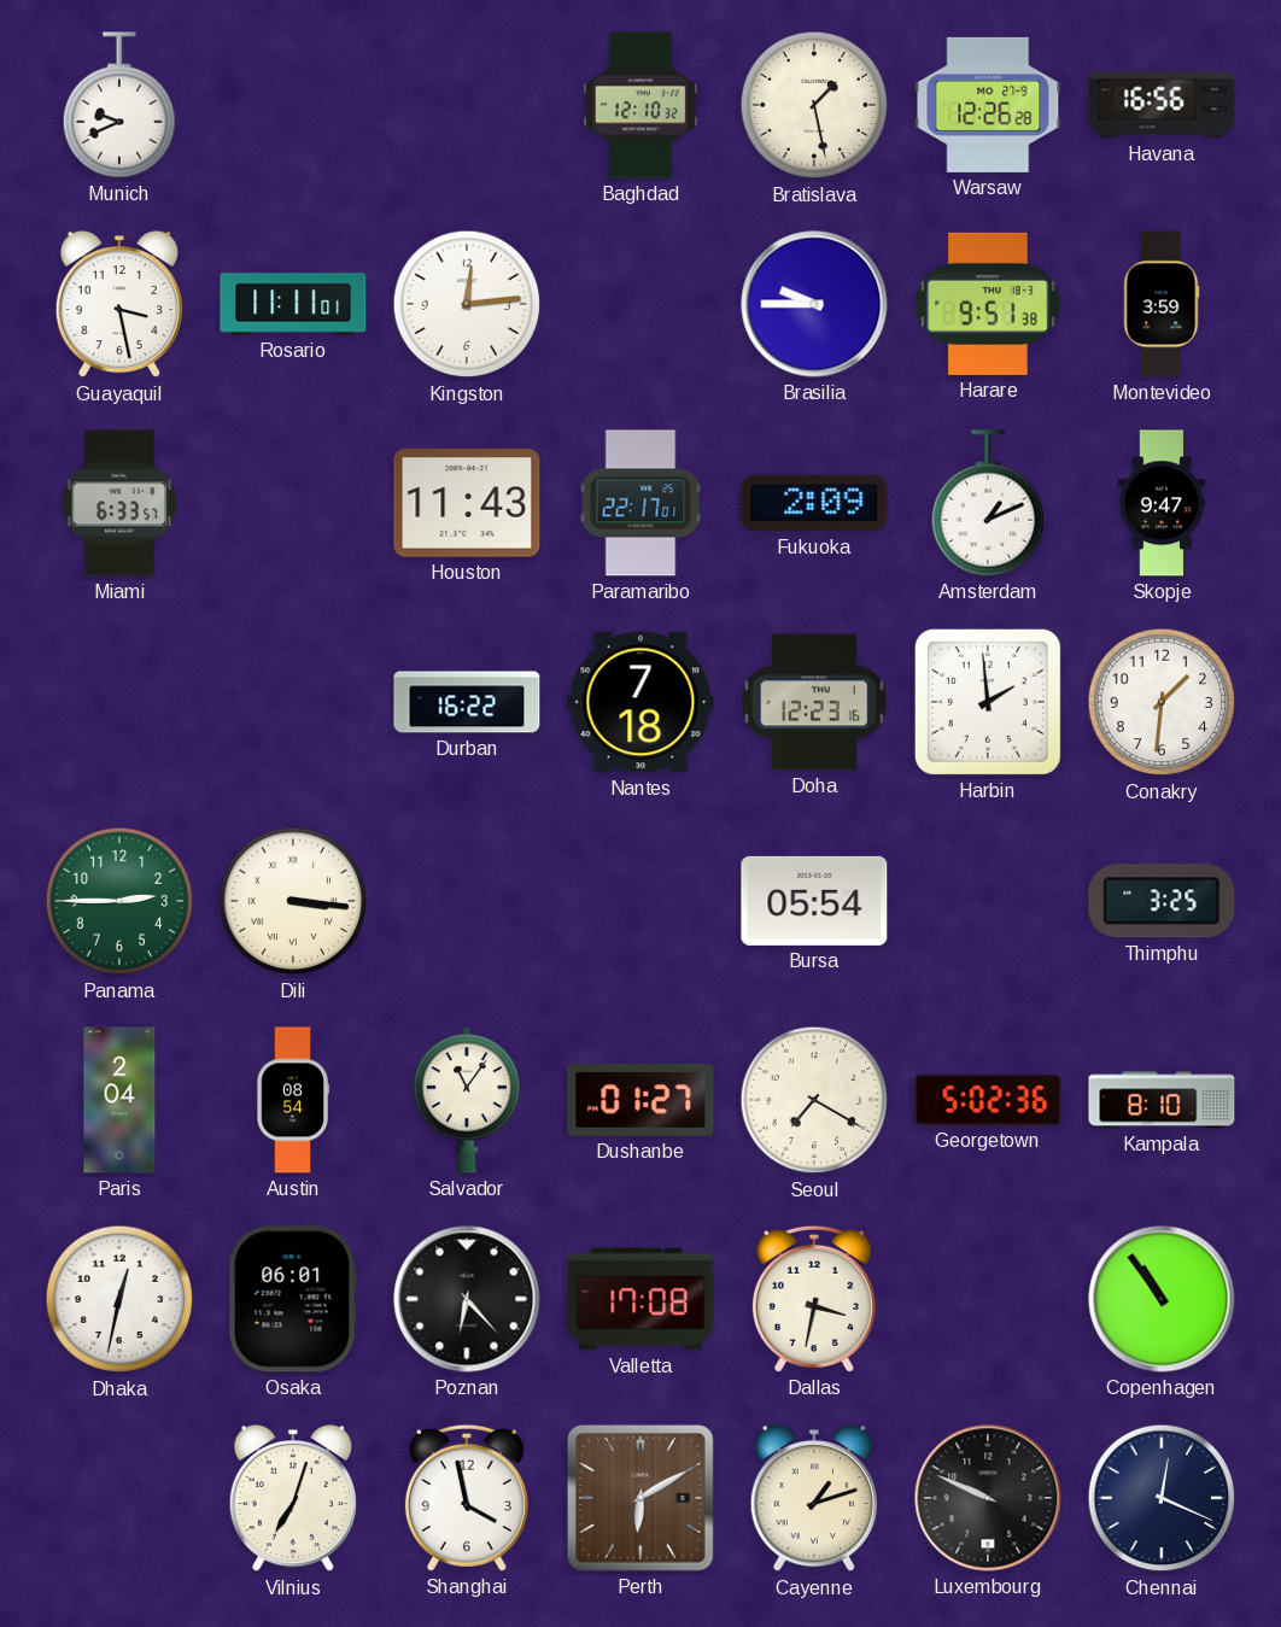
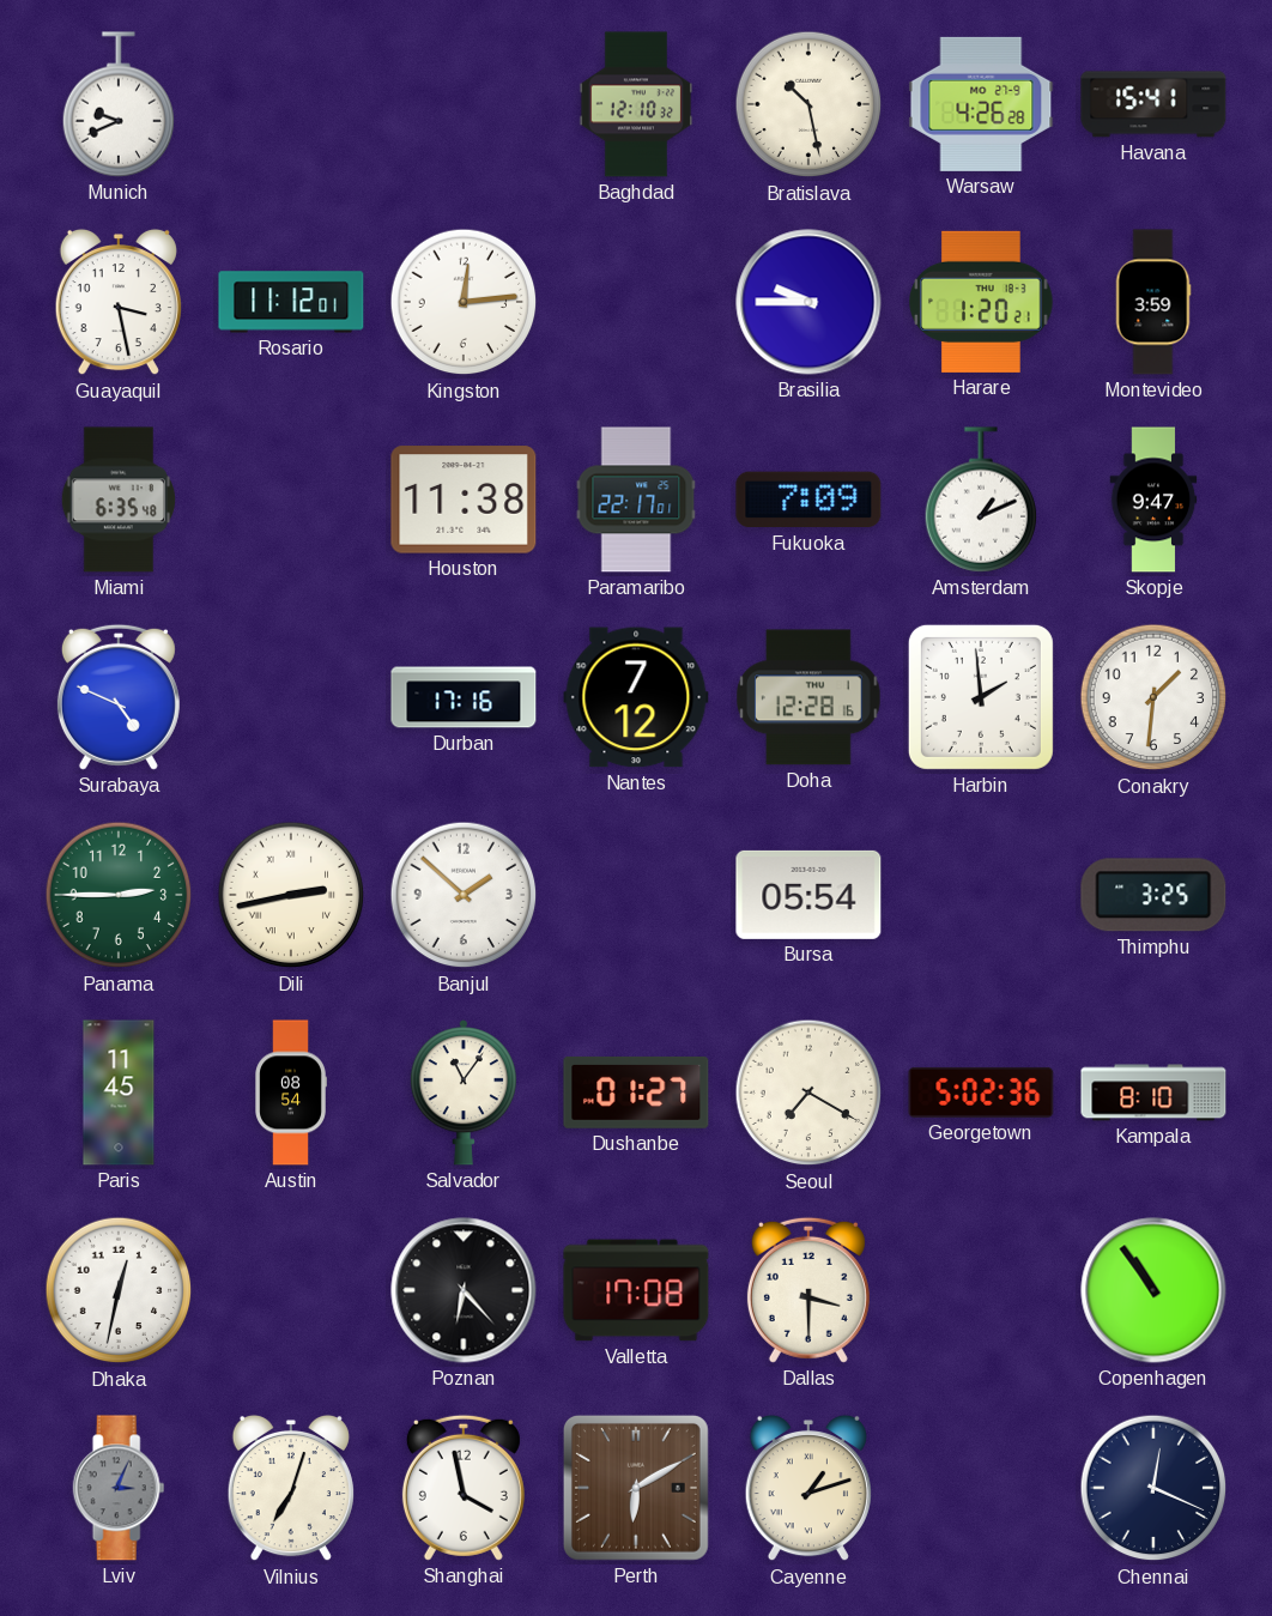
Bratislava: 1:28 -> 10:28 (808, 104)
Warsaw: 12:26 -> 4:26 (981, 104)
Havana: 16:56 -> 15:41 (1153, 104)
Rosario: 11:11 -> 11:12 (291, 302)
Harare: 9:51 -> 1:20 (981, 302)
Miami: 6:33 -> 6:35 (117, 500)
Houston: 11:43 -> 11:38 (464, 500)
Fukuoka: 2:09 -> 7:09 (808, 500)
Surabaya: none -> 4:49 (119, 697)
Durban: 16:22 -> 17:16 (464, 697)
Nantes: 7:18 -> 7:12 (636, 697)
Doha: 12:23 -> 12:28 (810, 697)
Dili: 3:16 -> 2:43 (291, 895)
Banjul: none -> 1:52 (464, 895)
Paris: 2:04 -> 11:45 (119, 1093)
Osaka: 06:01 -> none (293, 1299)
Dallas: 3:32 -> 3:30 (808, 1290)
Lviv: none -> 3:04 (119, 1488)
Luxembourg: 9:49 -> none (988, 1498)
